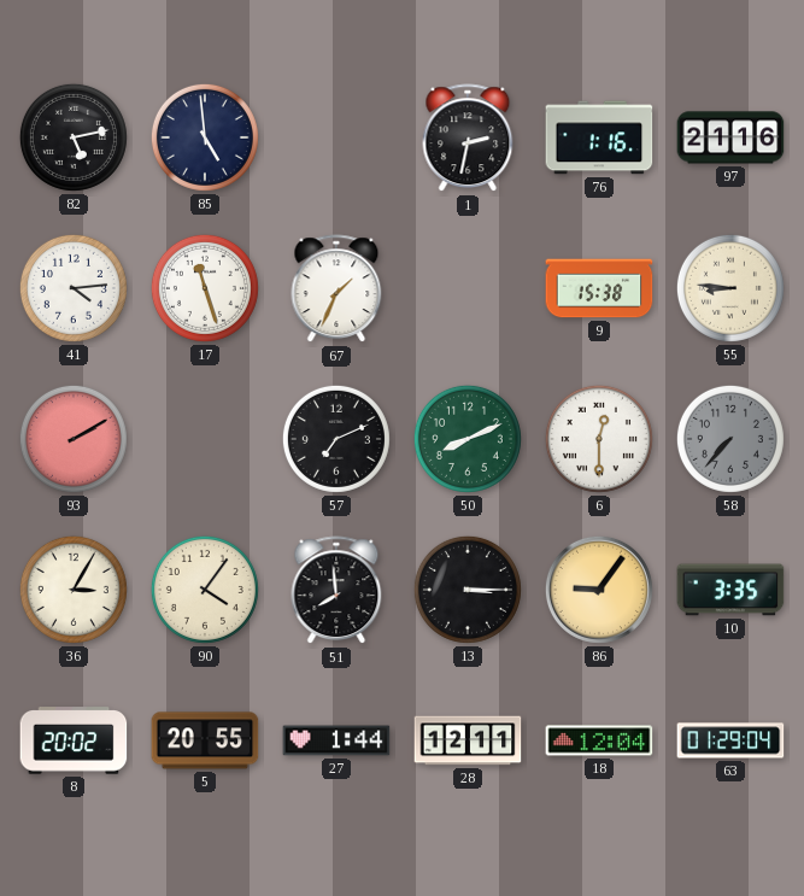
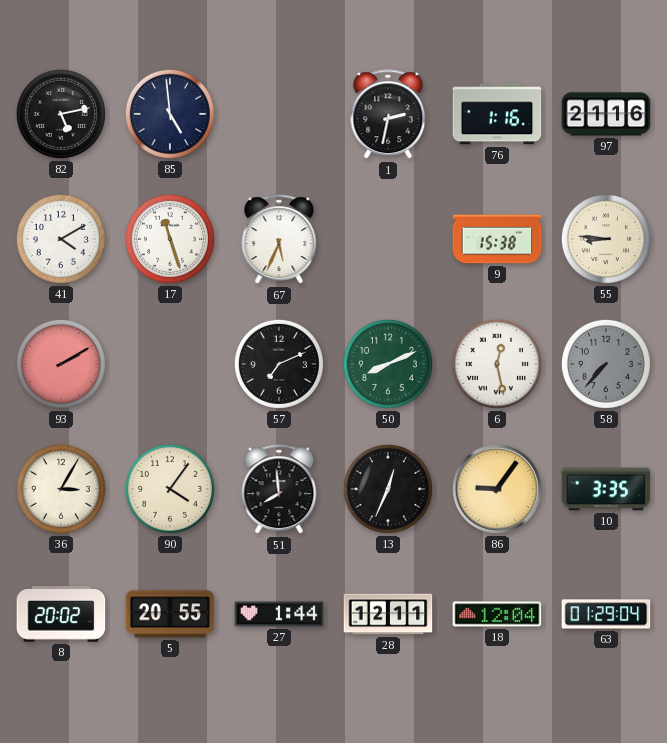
41: 4:14 -> 4:10 (61, 239)
67: 1:34 -> 5:34 (279, 240)
6: 12:30 -> 12:28 (497, 364)
13: 3:15 -> 12:34 (388, 489)
